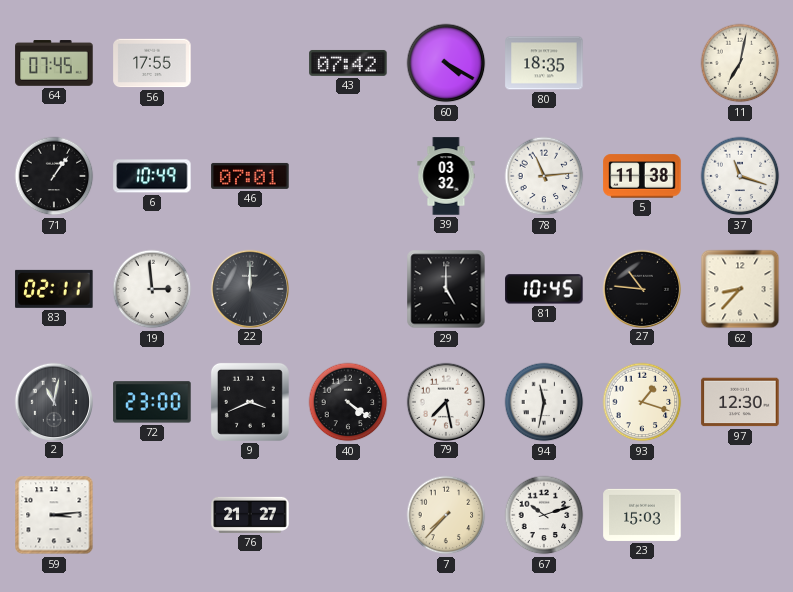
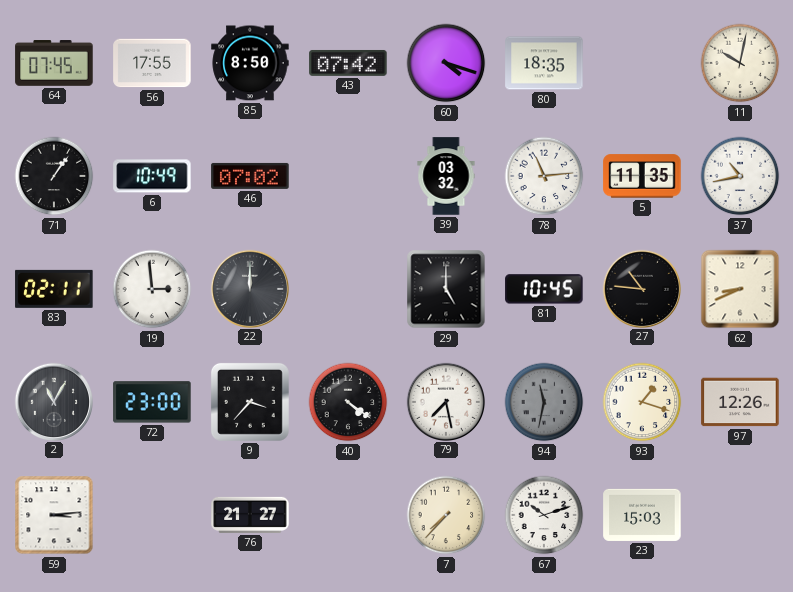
85: none -> 8:50 (250, 63)
60: 4:20 -> 4:18 (446, 63)
11: 7:02 -> 10:02 (740, 63)
46: 07:01 -> 07:02 (250, 176)
5: 11:38 -> 11:35 (642, 176)
37: 11:18 -> 10:43 (740, 176)
62: 8:37 -> 8:41 (740, 289)
2: 11:02 -> 11:05 (53, 401)
9: 3:41 -> 3:37 (250, 402)
94 dial: white -> grey (544, 402)
97: 12:30 -> 12:26 (740, 402)
